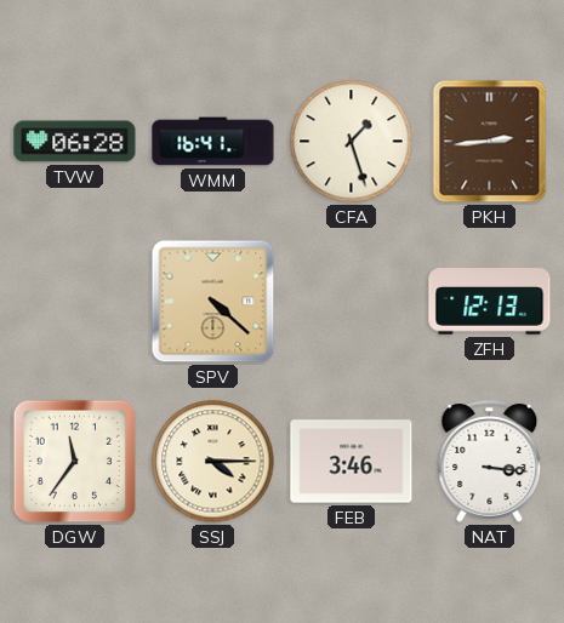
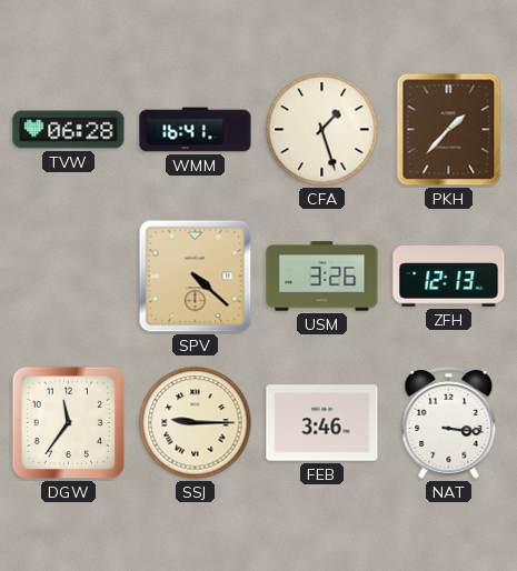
PKH: 2:44 -> 1:37 (449, 130)
USM: none -> 3:26 (322, 277)
SSJ: 4:15 -> 9:15 (196, 423)
